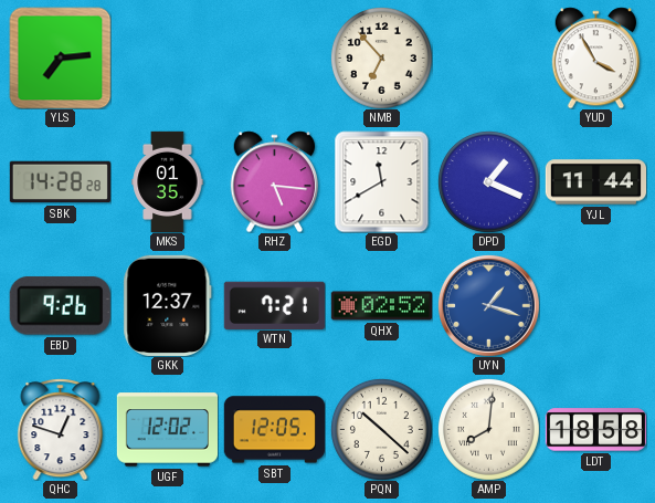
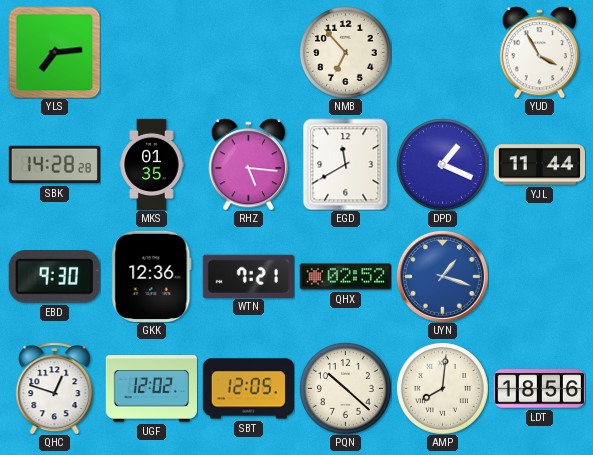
EBD: 9:26 -> 9:30 (54, 277)
GKK: 12:37 -> 12:36 (152, 276)
LDT: 18:58 -> 18:56 (539, 389)
